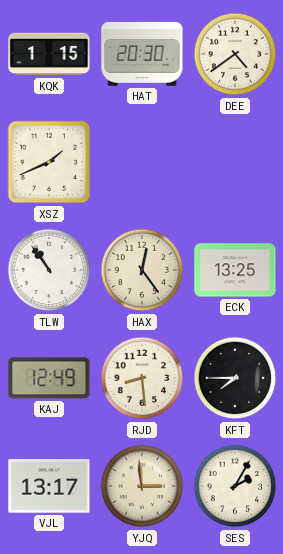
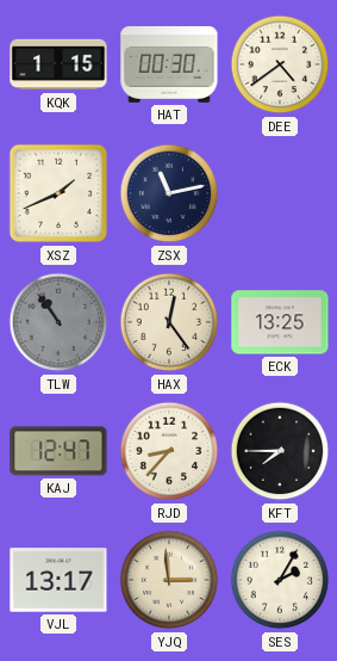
HAT: 20:30 -> 00:30 (169, 64)
ZSX: none -> 11:13 (169, 193)
TLW dial: white -> grey (58, 322)
KAJ: 12:49 -> 12:47 (58, 451)
RJD: 8:29 -> 8:37 (169, 451)
